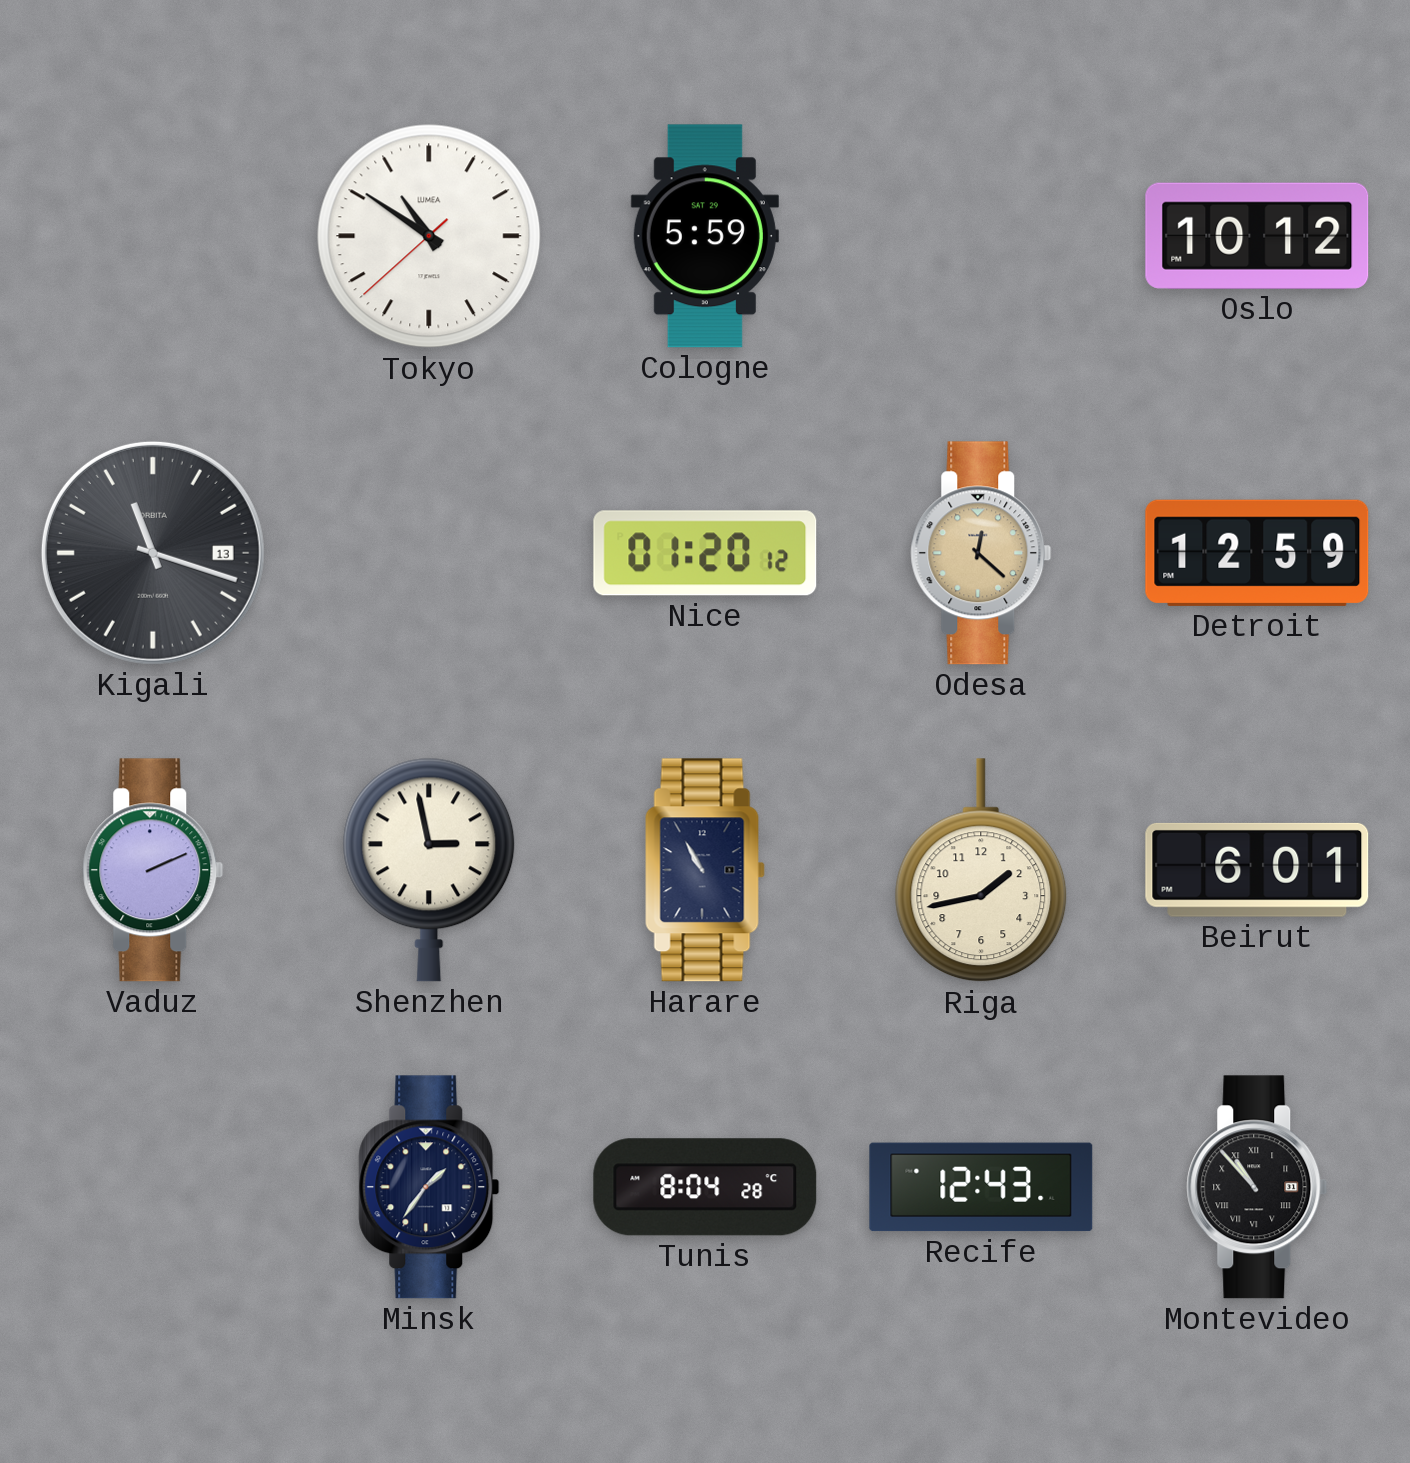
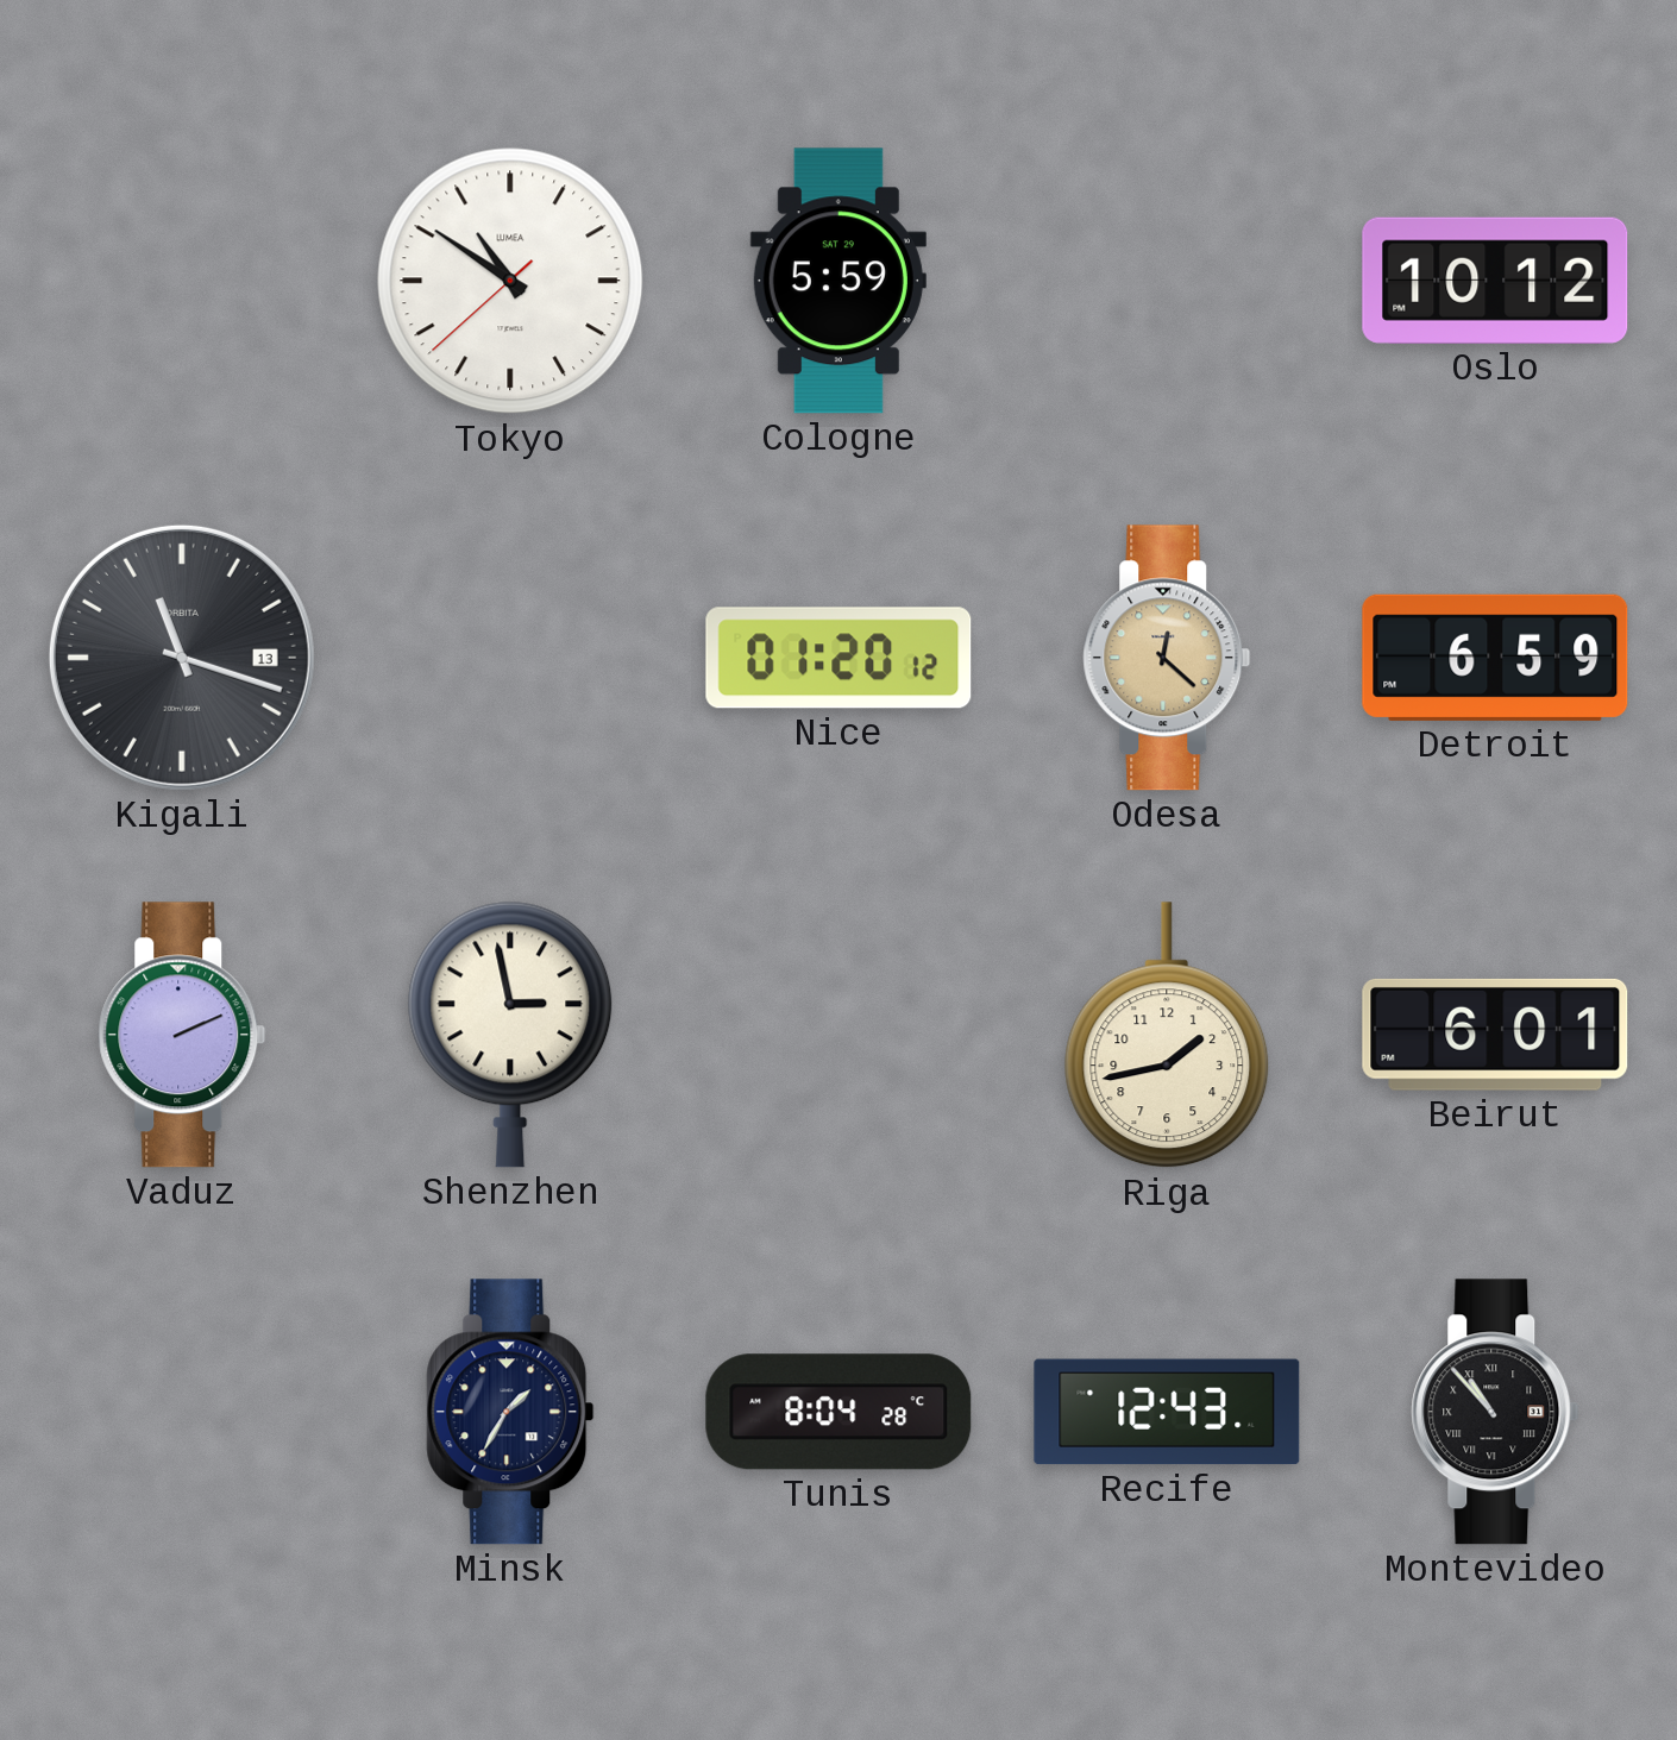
Detroit: 12:59 -> 6:59 (1495, 658)
Harare: 10:55 -> none (705, 870)
Minsk: 1:36 -> 1:35 (510, 1412)
